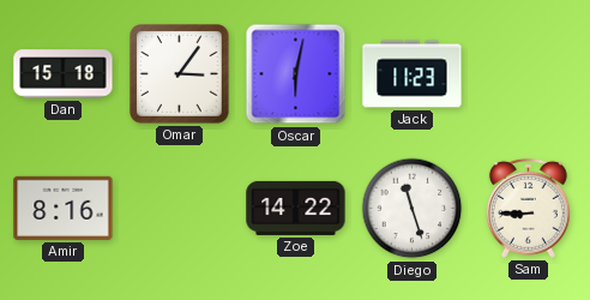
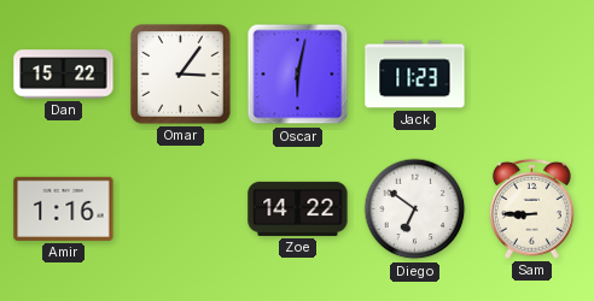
Dan: 15:18 -> 15:22 (64, 75)
Amir: 8:16 -> 1:16 (64, 208)
Diego: 11:27 -> 6:51 (415, 209)
